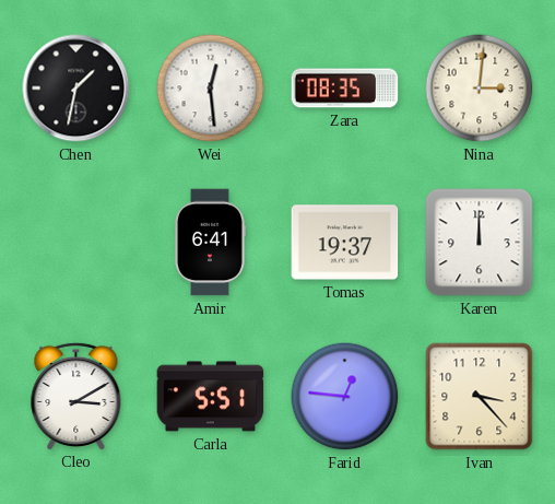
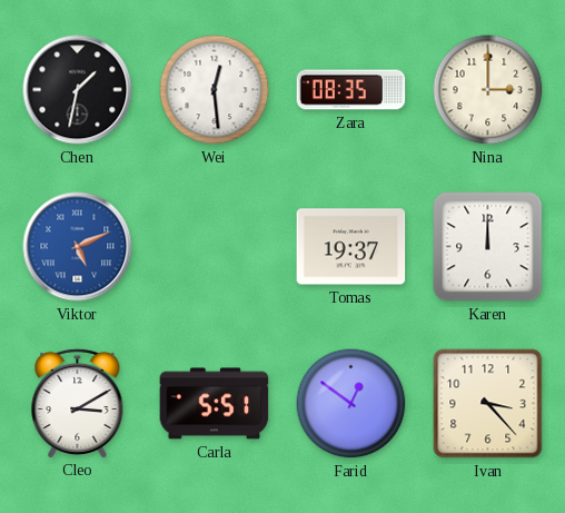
Nina: 3:01 -> 3:00 (488, 90)
Viktor: none -> 5:11 (78, 247)
Amir: 6:41 -> none (211, 243)
Farid: 12:46 -> 12:51 (351, 404)
